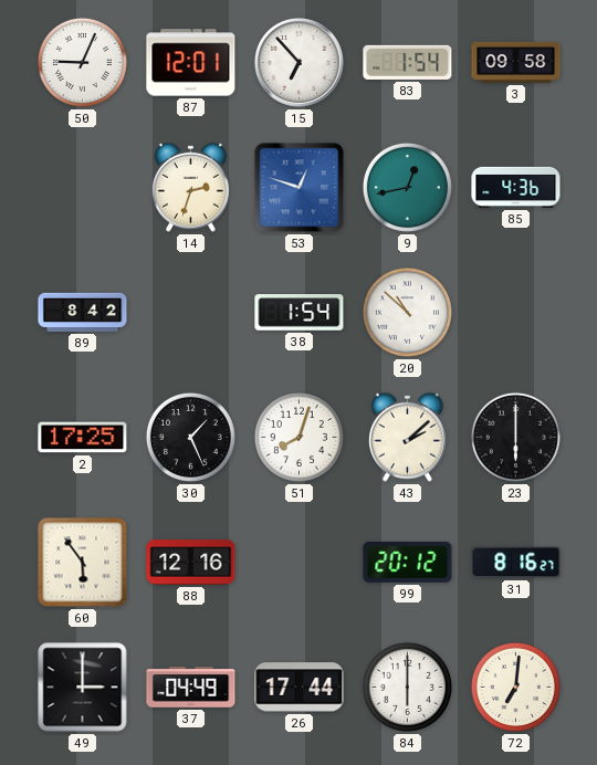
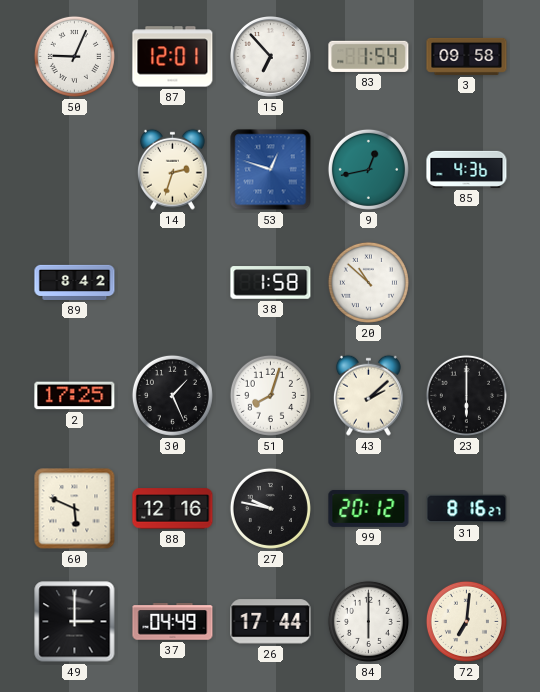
38: 1:54 -> 1:58 (271, 283)
60: 5:54 -> 5:49 (75, 509)
27: none -> 9:47 (270, 508)
